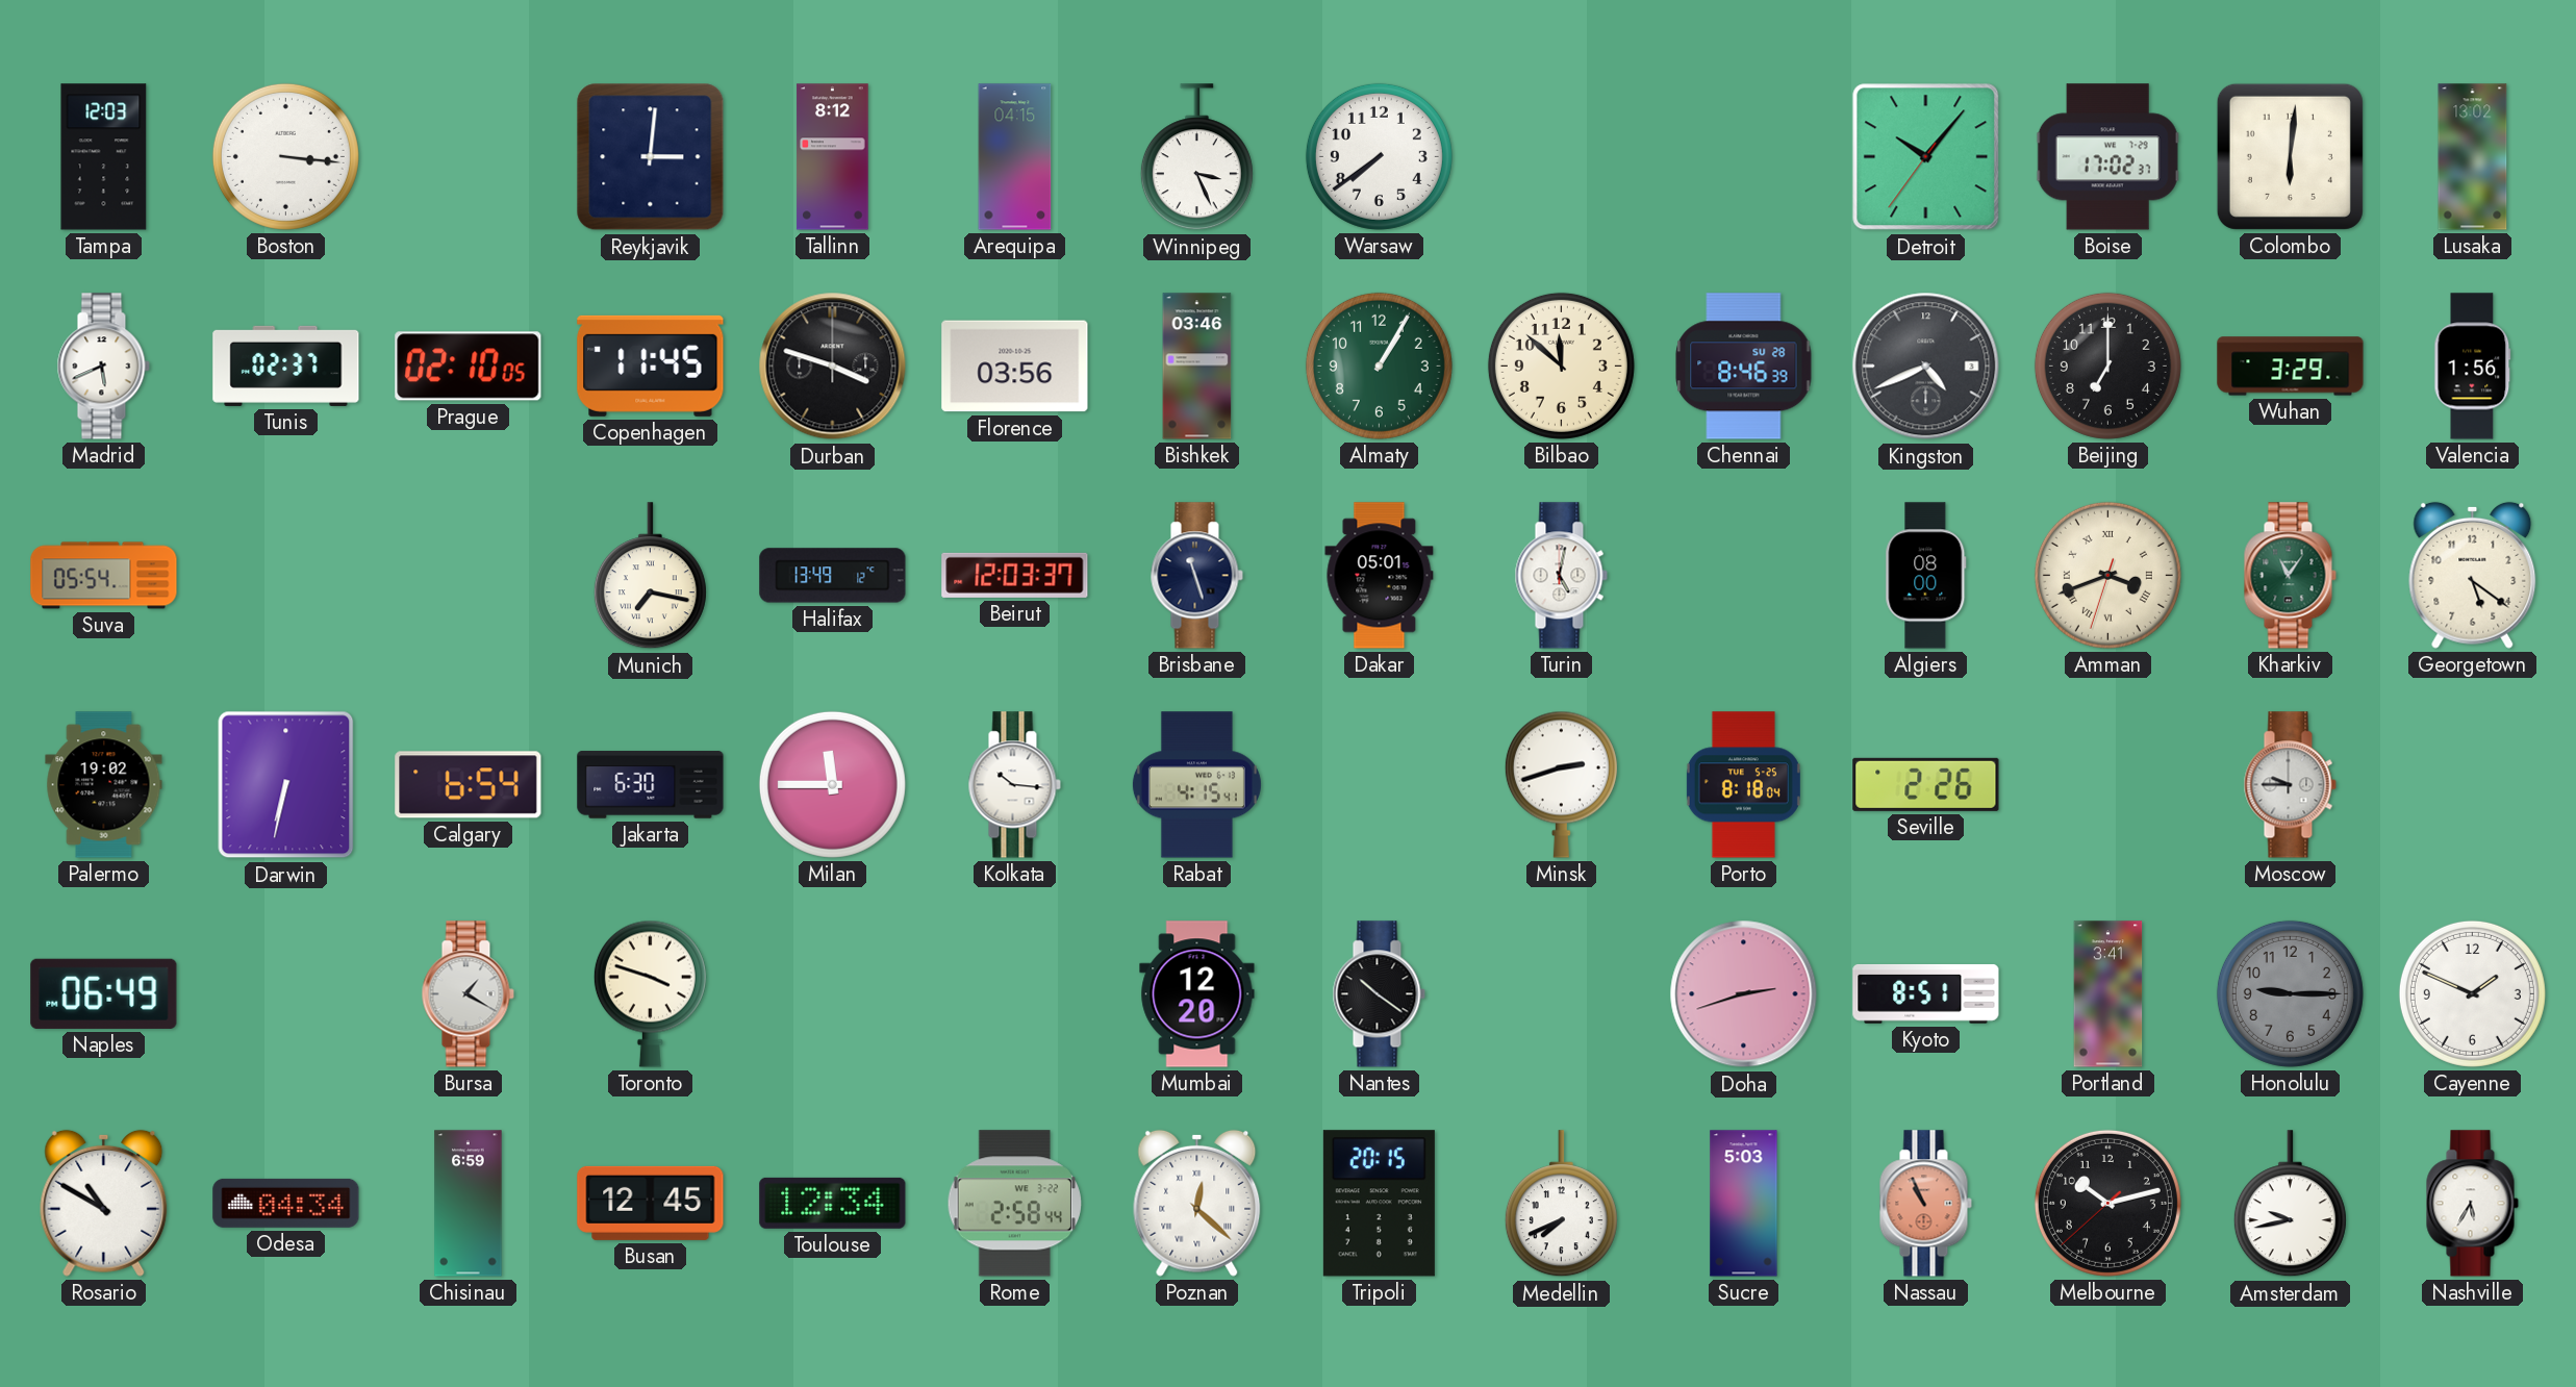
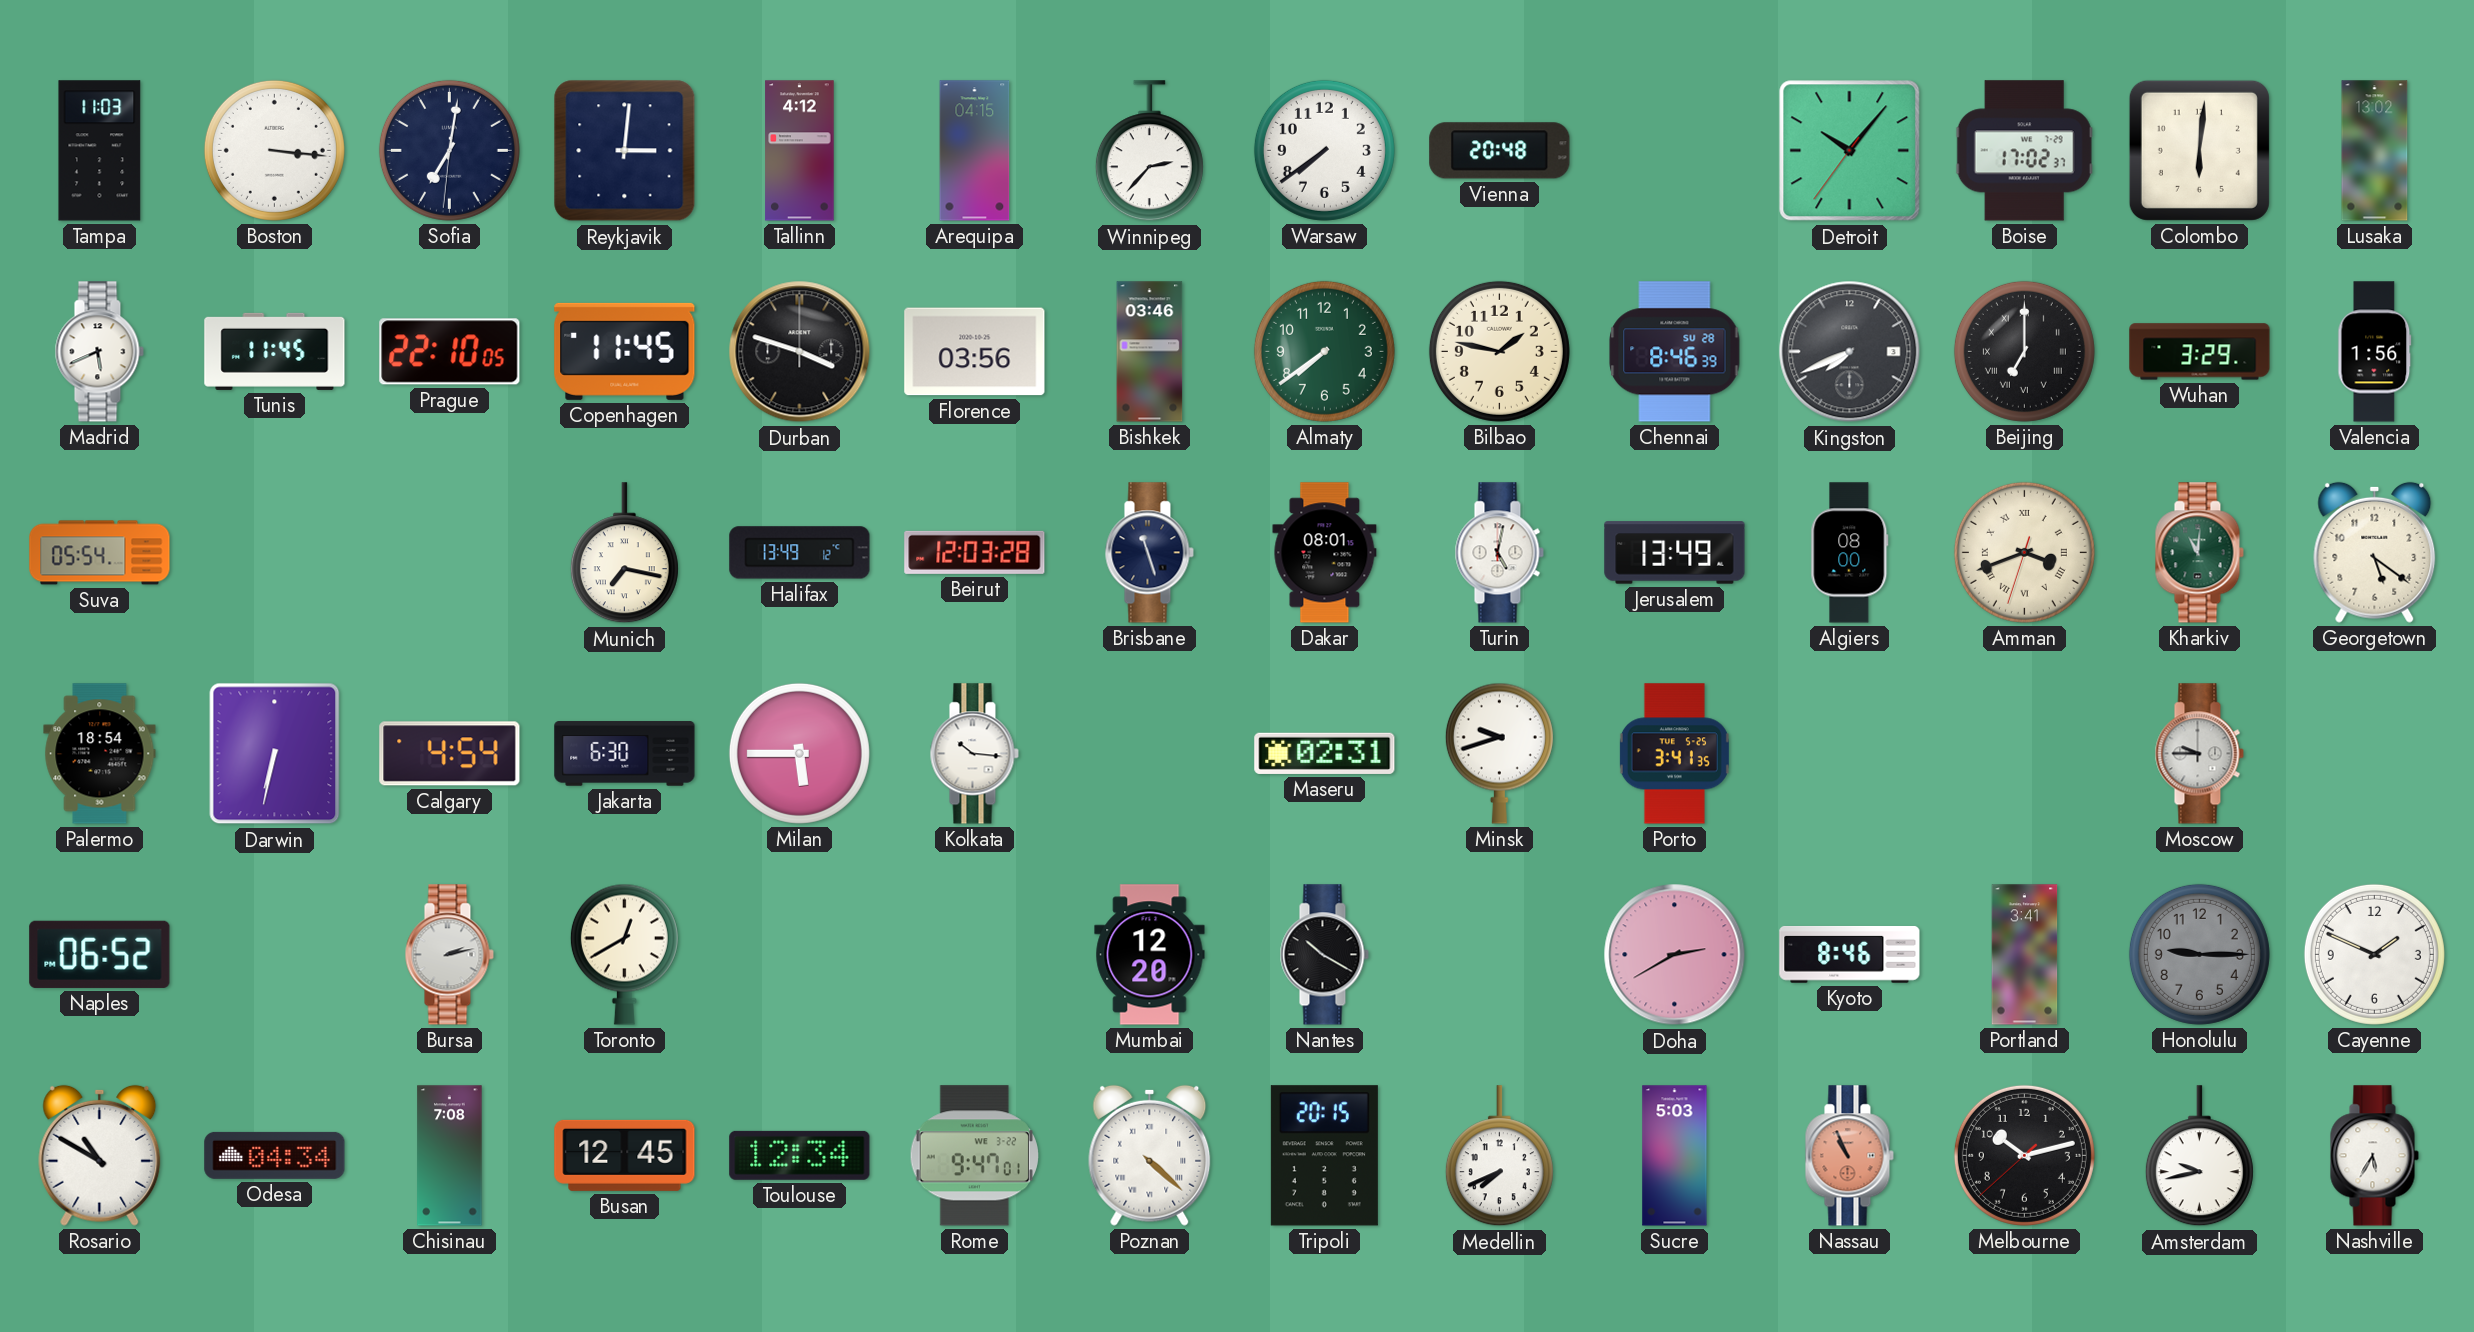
Tampa: 12:03 -> 11:03 (100, 151)
Sofia: none -> 7:01 (449, 150)
Tallinn: 8:12 -> 4:12 (800, 151)
Winnipeg: 3:26 -> 2:37 (1149, 151)
Vienna: none -> 20:48 (1500, 151)
Tunis: 02:37 -> 11:45 (275, 351)
Prague: 02:10 -> 22:10 (450, 352)
Almaty: 1:05 -> 7:39 (1324, 351)
Bilbao: 11:52 -> 1:47 (1499, 351)
Kingston: 4:41 -> 7:41 (1850, 352)
Beijing numerals: Arabic -> Roman (2024, 351)
Beirut: 12:03:37 -> 12:03:28 (975, 552)
Dakar: 05:01 -> 08:01 (1325, 553)
Jerusalem: none -> 13:49 (1675, 553)
Kharkiv: 11:06 -> 11:01 (2199, 553)
Palermo: 19:02 -> 18:54 (100, 754)
Calgary: 6:54 -> 4:54 (450, 754)
Milan: 11:45 -> 5:45 (799, 753)
Rabat: 4:15 -> none (1196, 785)
Maseru: none -> 02:31 (1325, 753)
Minsk: 2:42 -> 9:42 (1499, 753)
Porto: 8:18 -> 3:41 (1674, 754)
Seville: 2:26 -> none (1926, 784)
Naples: 06:49 -> 06:52 (100, 954)
Bursa: 1:20 -> 2:13 (449, 955)
Toronto: 3:48 -> 12:40 (624, 954)
Nantes: 10:21 -> 10:20 (1324, 955)
Doha: 2:42 -> 2:40 (1675, 955)
Kyoto: 8:51 -> 8:46 (1850, 954)
Chisinau: 6:59 -> 7:08 (450, 1156)
Rome: 2:58 -> 9:47 (974, 1156)
Poznan: 12:22 -> 4:22 (1150, 1155)
